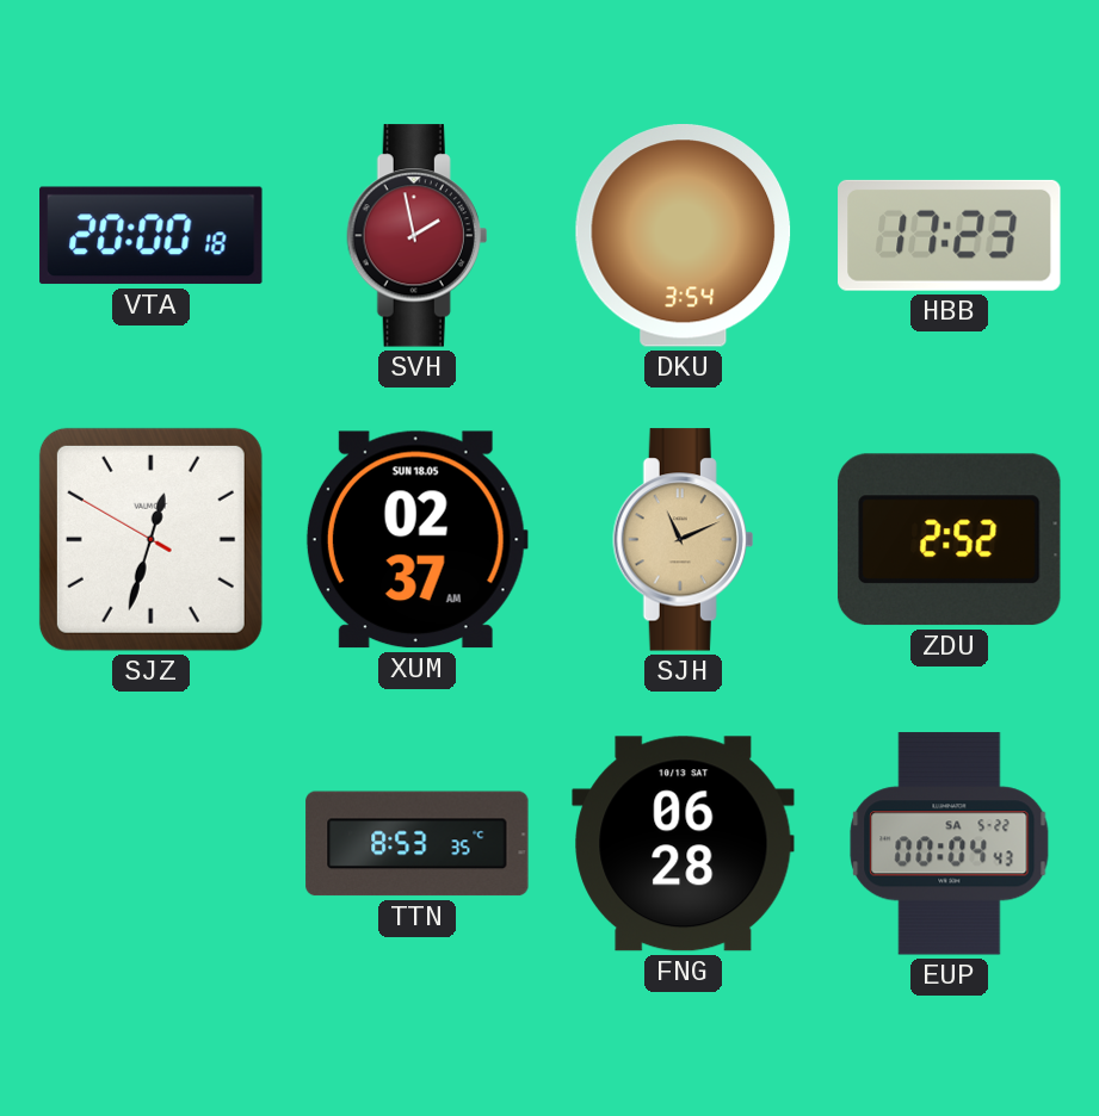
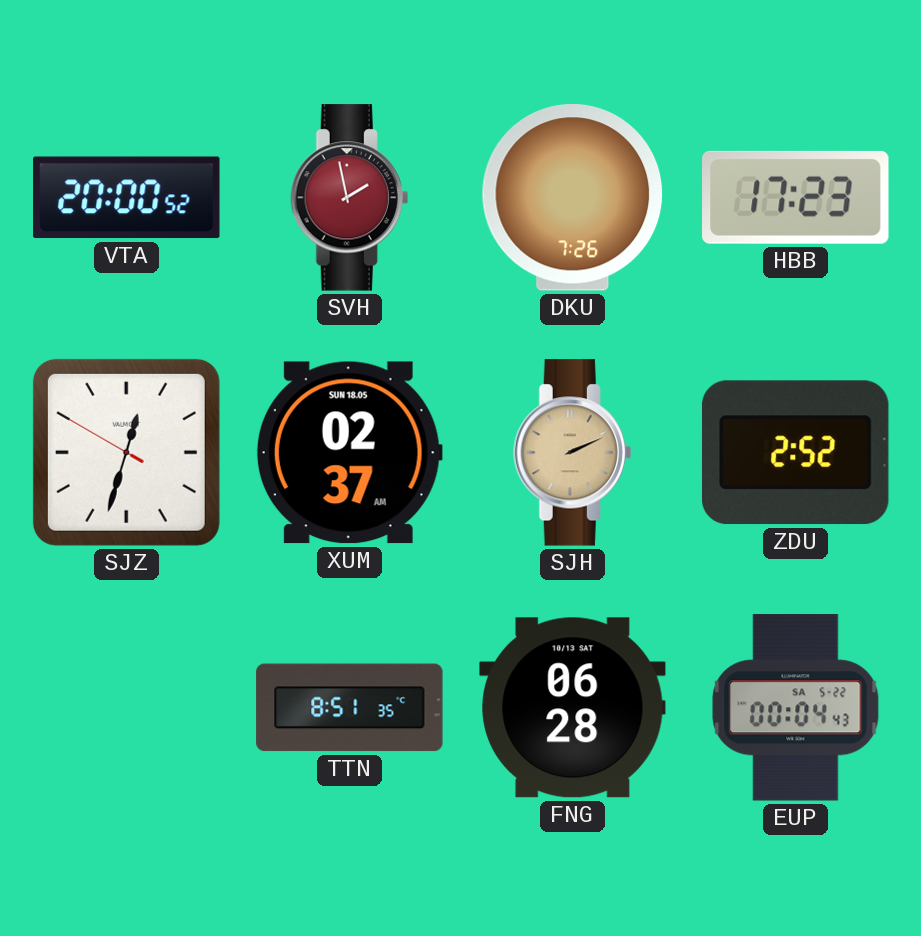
VTA: 20:00:18 -> 20:00:52 (127, 198)
DKU: 3:54 -> 7:26 (573, 198)
SJH: 11:11 -> 2:11 (573, 453)
TTN: 8:53 -> 8:51 (350, 708)
